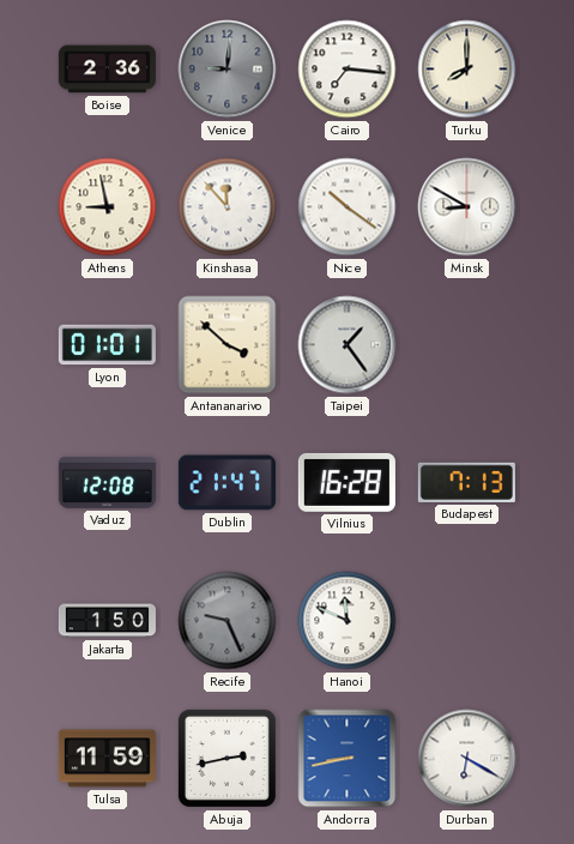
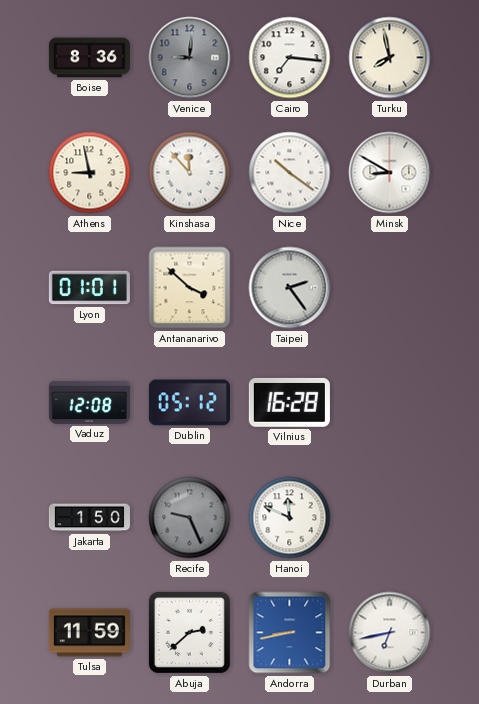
Boise: 2:36 -> 8:36 (89, 58)
Turku: 8:00 -> 7:58 (390, 58)
Taipei: 1:24 -> 2:24 (290, 288)
Dublin: 21:47 -> 05:12 (189, 403)
Budapest: 7:13 -> none (466, 482)
Abuja: 2:43 -> 2:38 (189, 632)
Durban: 6:20 -> 6:43 (390, 633)
